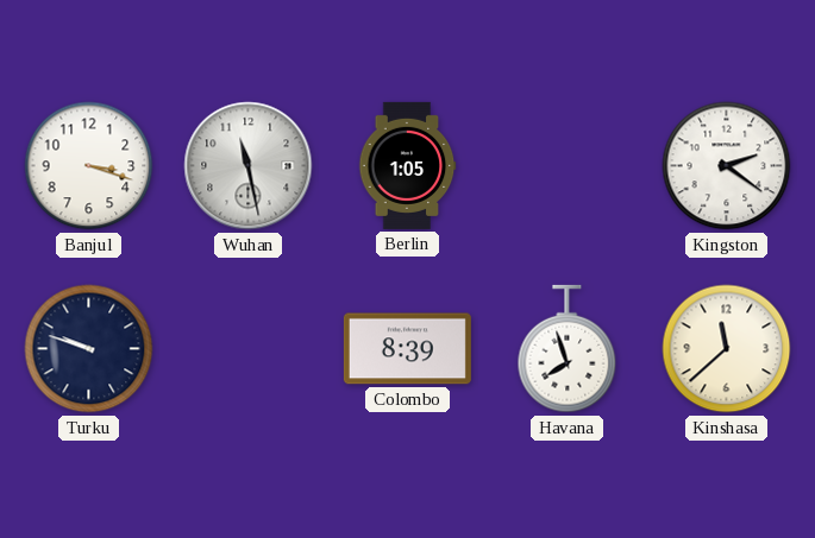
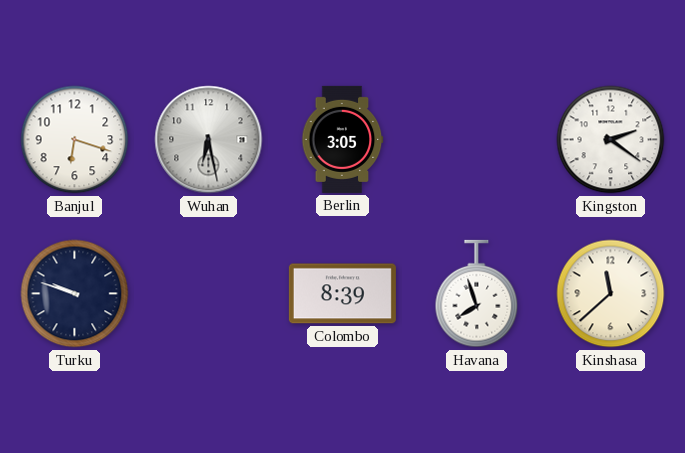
Banjul: 3:18 -> 6:18 (75, 140)
Wuhan: 11:28 -> 6:28 (209, 140)
Berlin: 1:05 -> 3:05 (343, 139)
